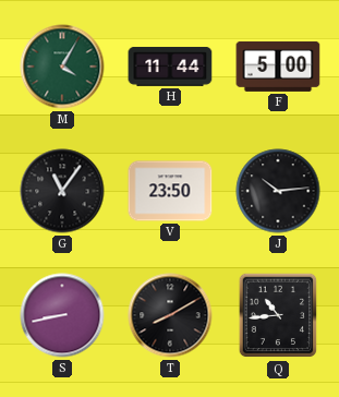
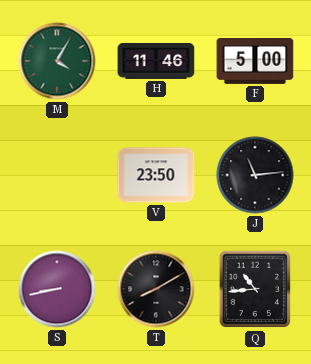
H: 11:44 -> 11:46 (156, 61)
G: 11:06 -> none (62, 191)
J: 10:14 -> 11:14 (255, 175)
